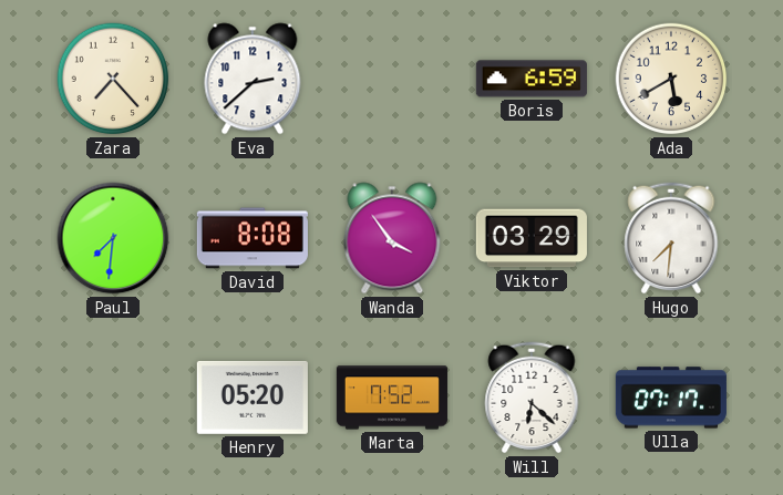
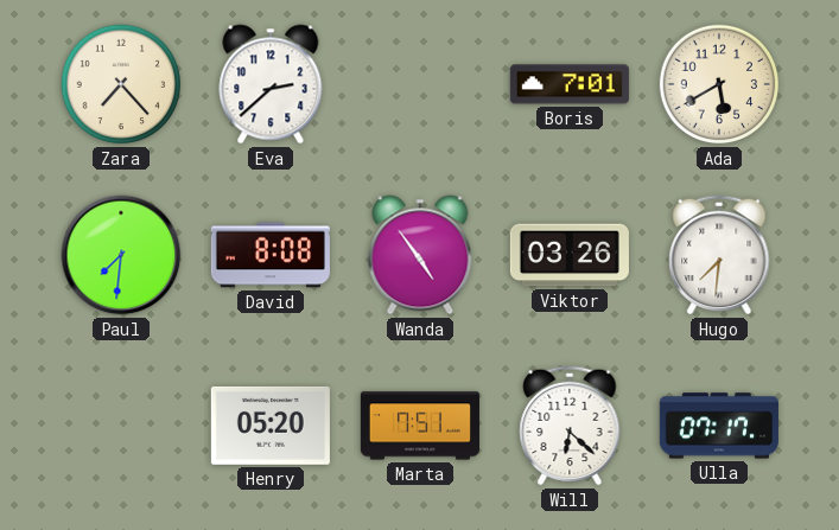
Boris: 6:59 -> 7:01 (570, 84)
Wanda: 3:54 -> 4:54 (420, 255)
Viktor: 03:29 -> 03:26 (570, 255)
Marta: 7:52 -> 7:51 (420, 426)
